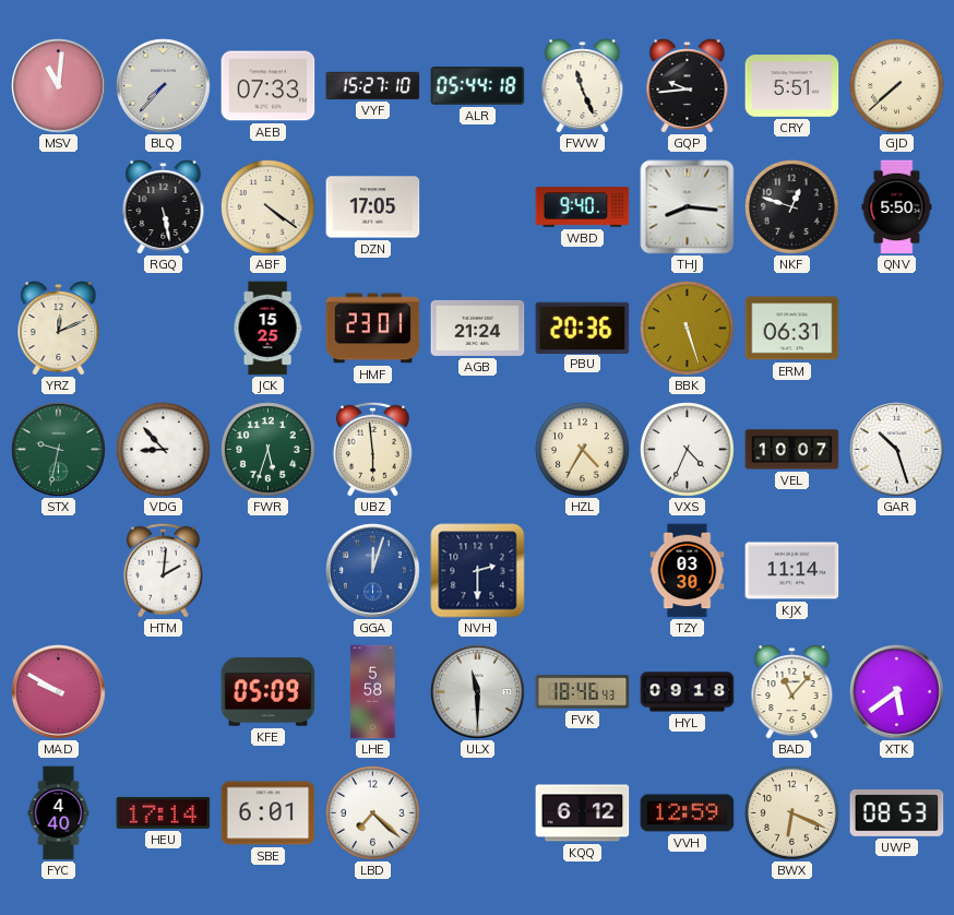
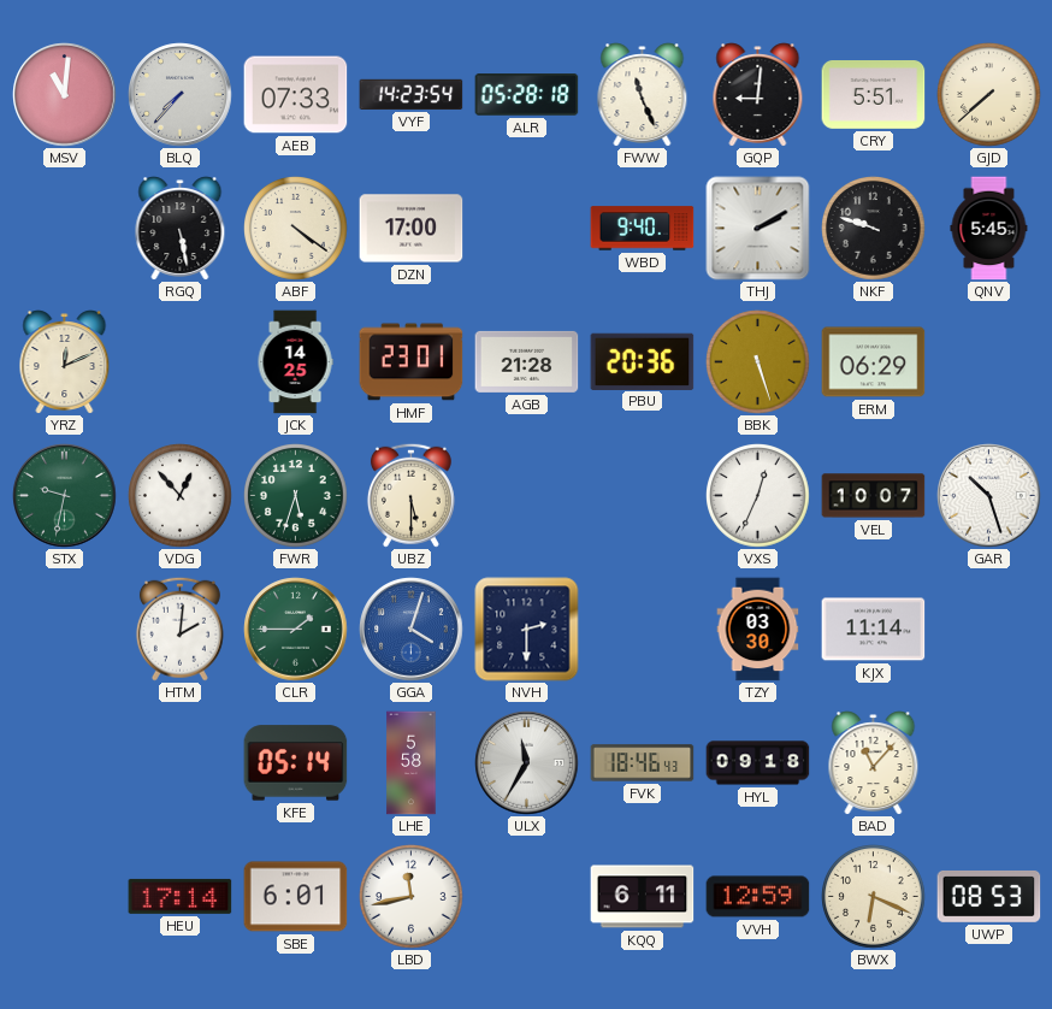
VYF: 15:27 -> 14:23 (412, 94)
ALR: 05:44 -> 05:28 (527, 95)
GQP: 9:44 -> 9:01 (758, 95)
DZN: 17:05 -> 17:00 (412, 229)
THJ: 8:16 -> 2:10 (758, 229)
NKF: 12:48 -> 9:48 (874, 229)
QNV: 5:50 -> 5:45 (989, 229)
JCK: 15:25 -> 14:25 (295, 362)
AGB: 21:24 -> 21:28 (527, 361)
ERM: 06:31 -> 06:29 (874, 362)
VDG: 8:53 -> 12:53 (181, 496)
UBZ: 5:59 -> 5:30 (410, 495)
HZL: 4:35 -> none (583, 450)
VXS: 4:34 -> 12:34 (758, 496)
CLR: none -> 1:45 (296, 630)
GGA: 12:03 -> 4:03 (412, 630)
MAD: 9:50 -> none (59, 692)
KFE: 05:09 -> 05:14 (296, 763)
ULX: 11:30 -> 11:35 (527, 763)
XTK: 5:39 -> none (897, 692)
FYC: 4:40 -> none (59, 813)
LBD: 7:22 -> 11:43 (412, 897)
KQQ: 6:12 -> 6:11 (643, 897)
